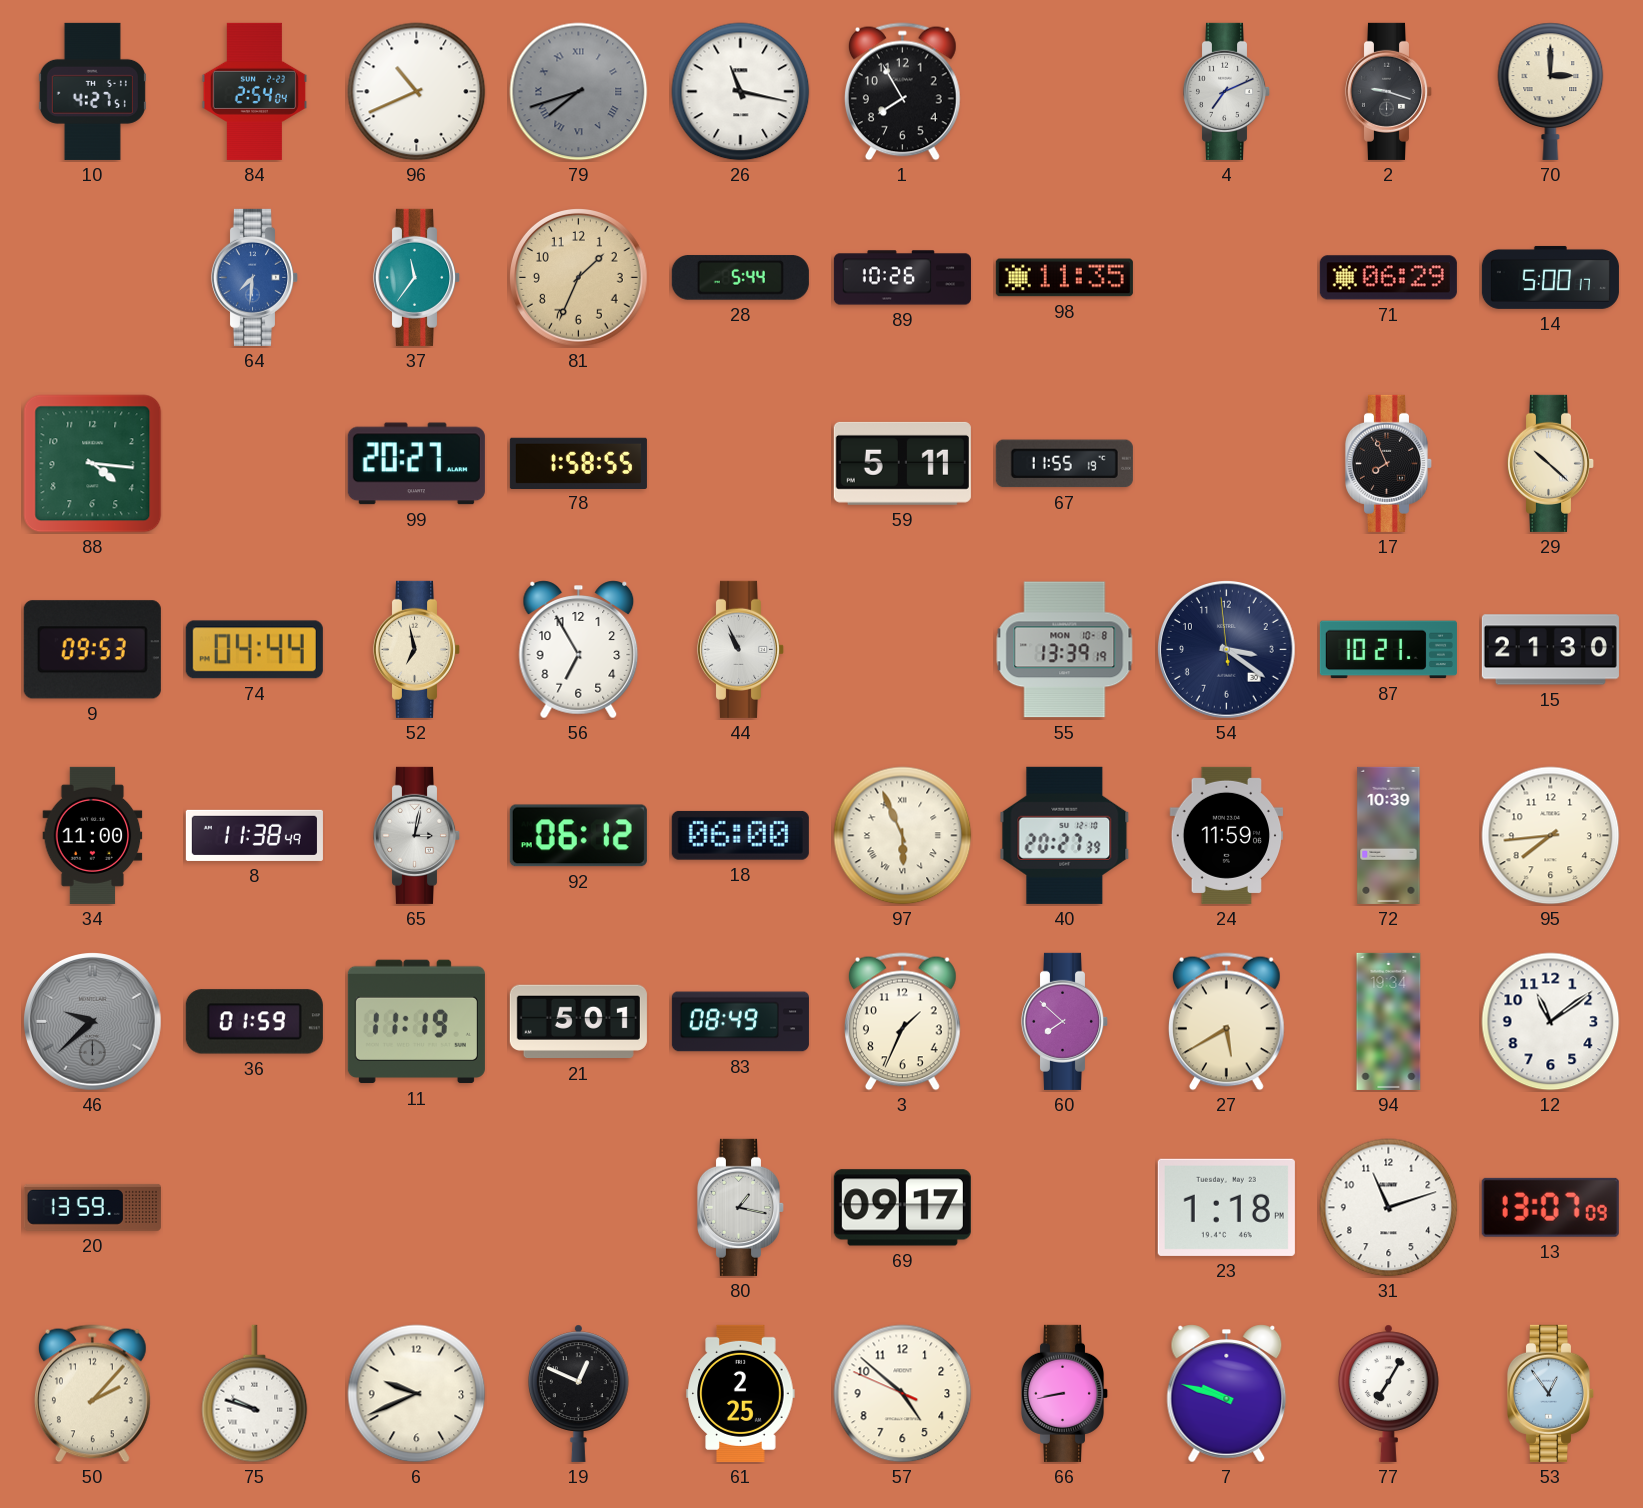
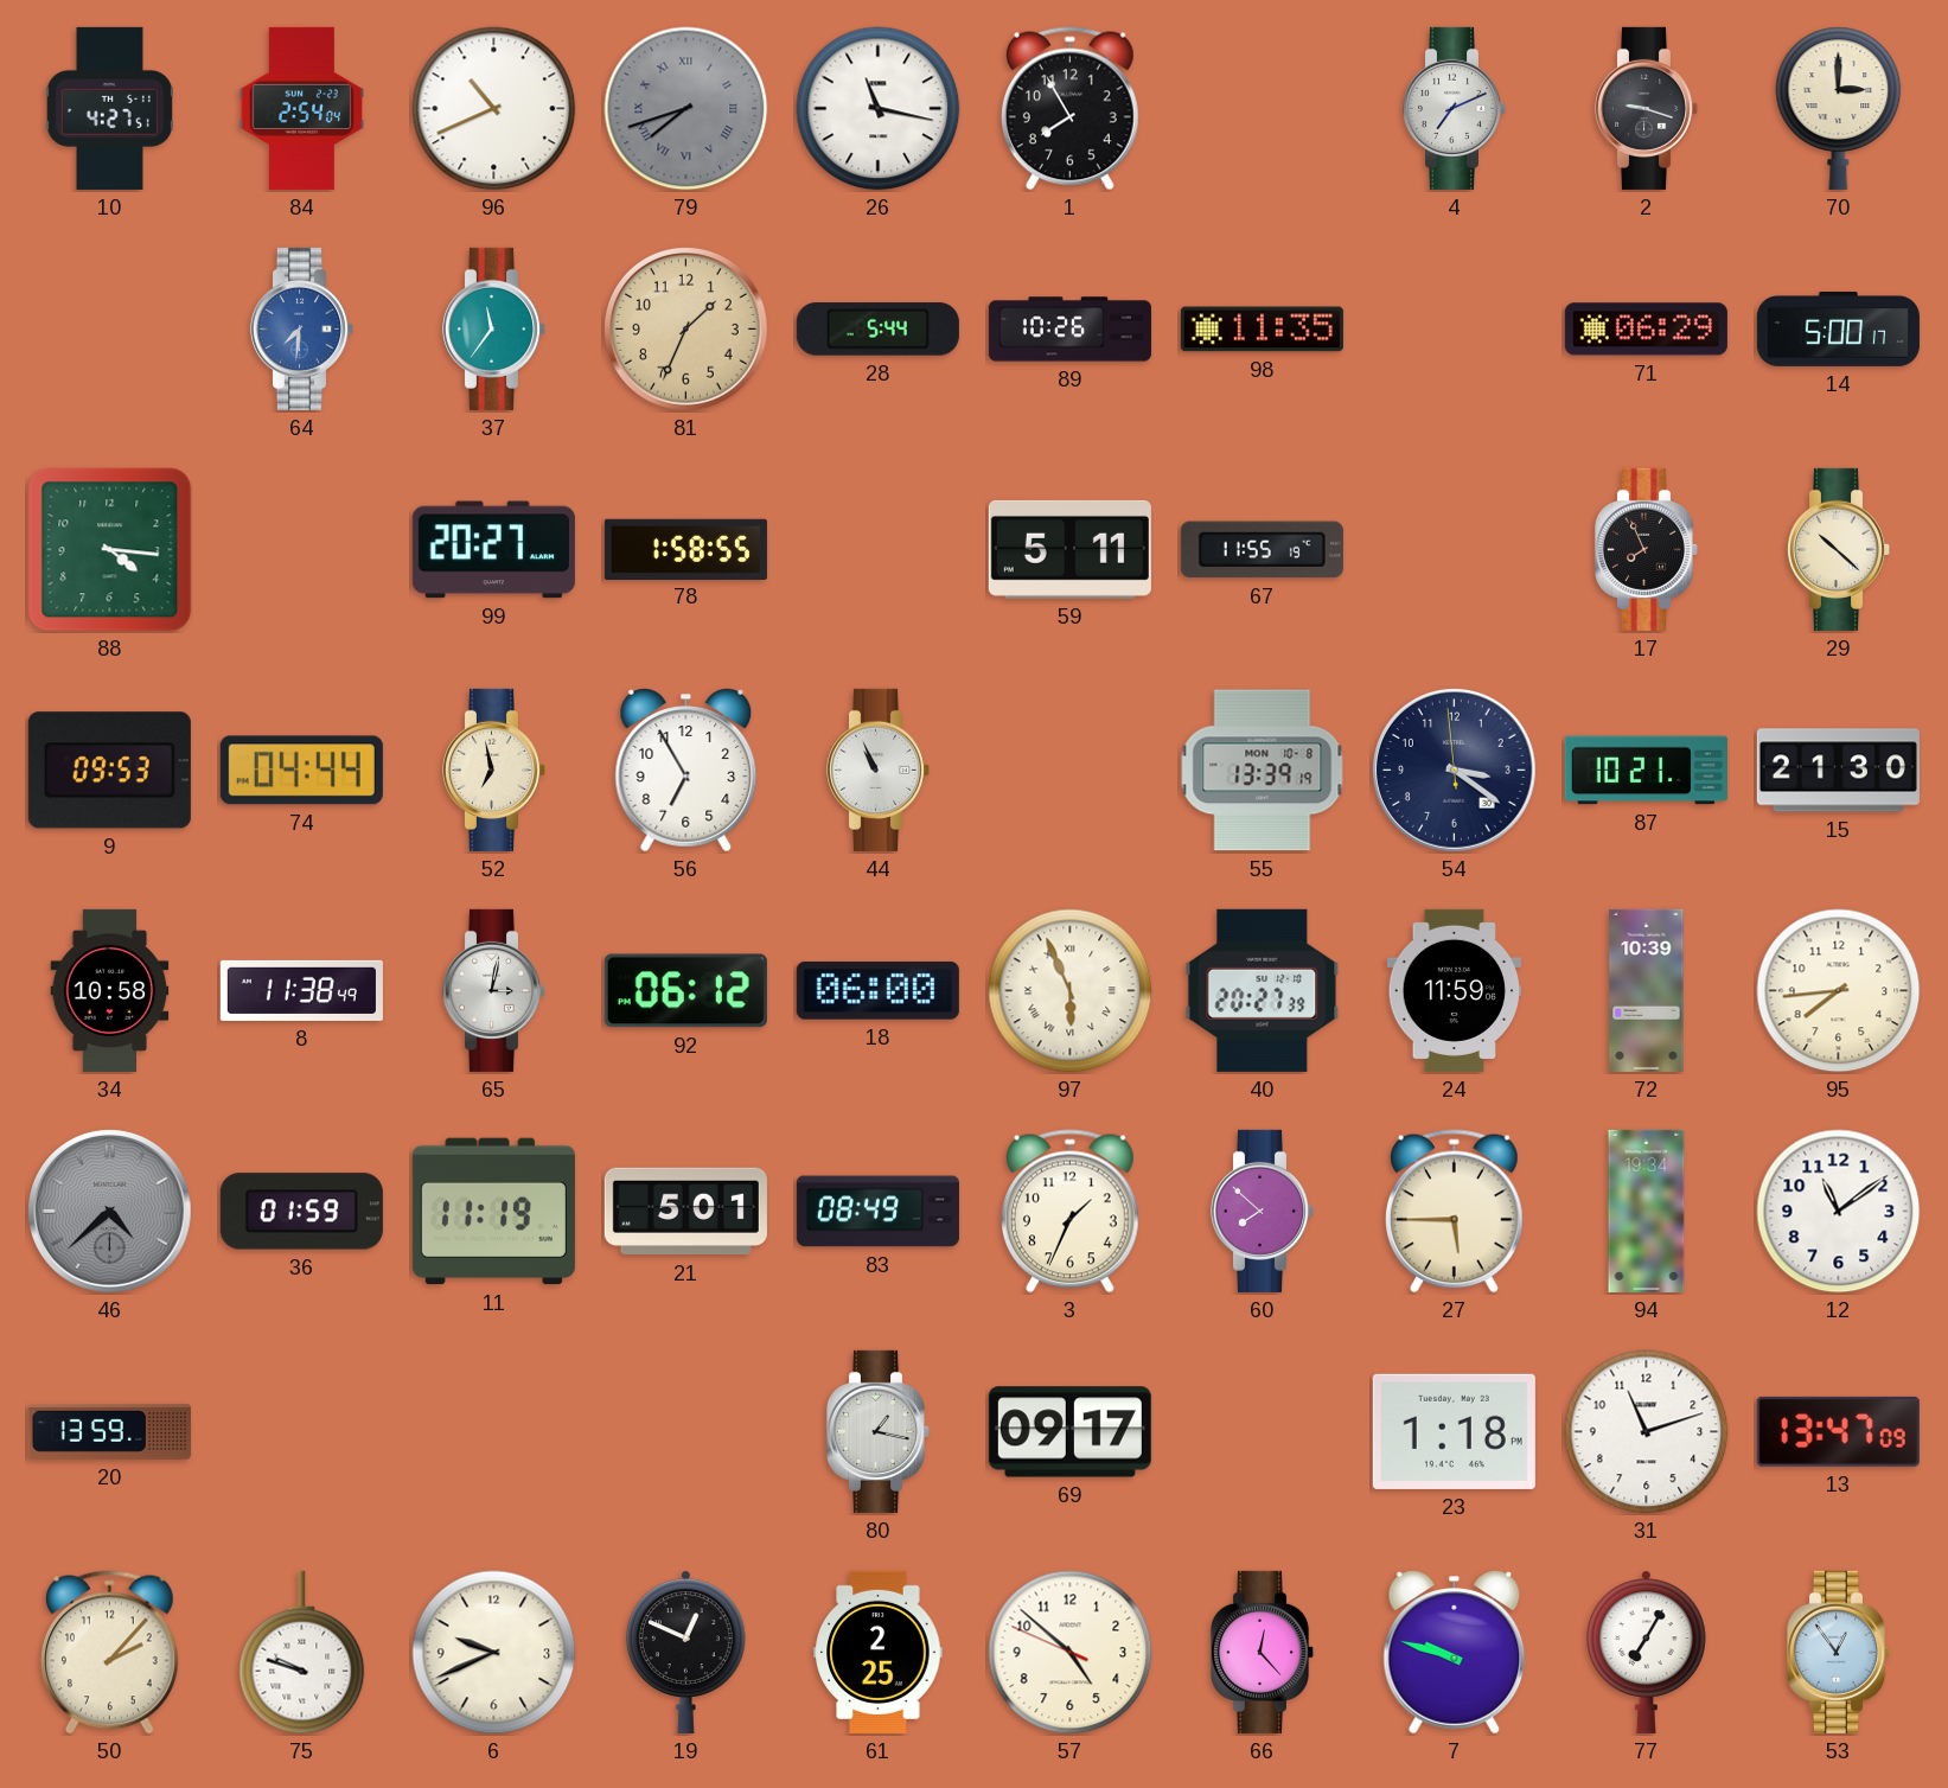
34: 11:00 -> 10:58 (110, 990)
46: 9:38 -> 4:38 (110, 1212)
27: 5:40 -> 5:45 (1454, 1212)
13: 13:07 -> 13:47 (1838, 1431)
66: 8:43 -> 12:23 (1263, 1652)
